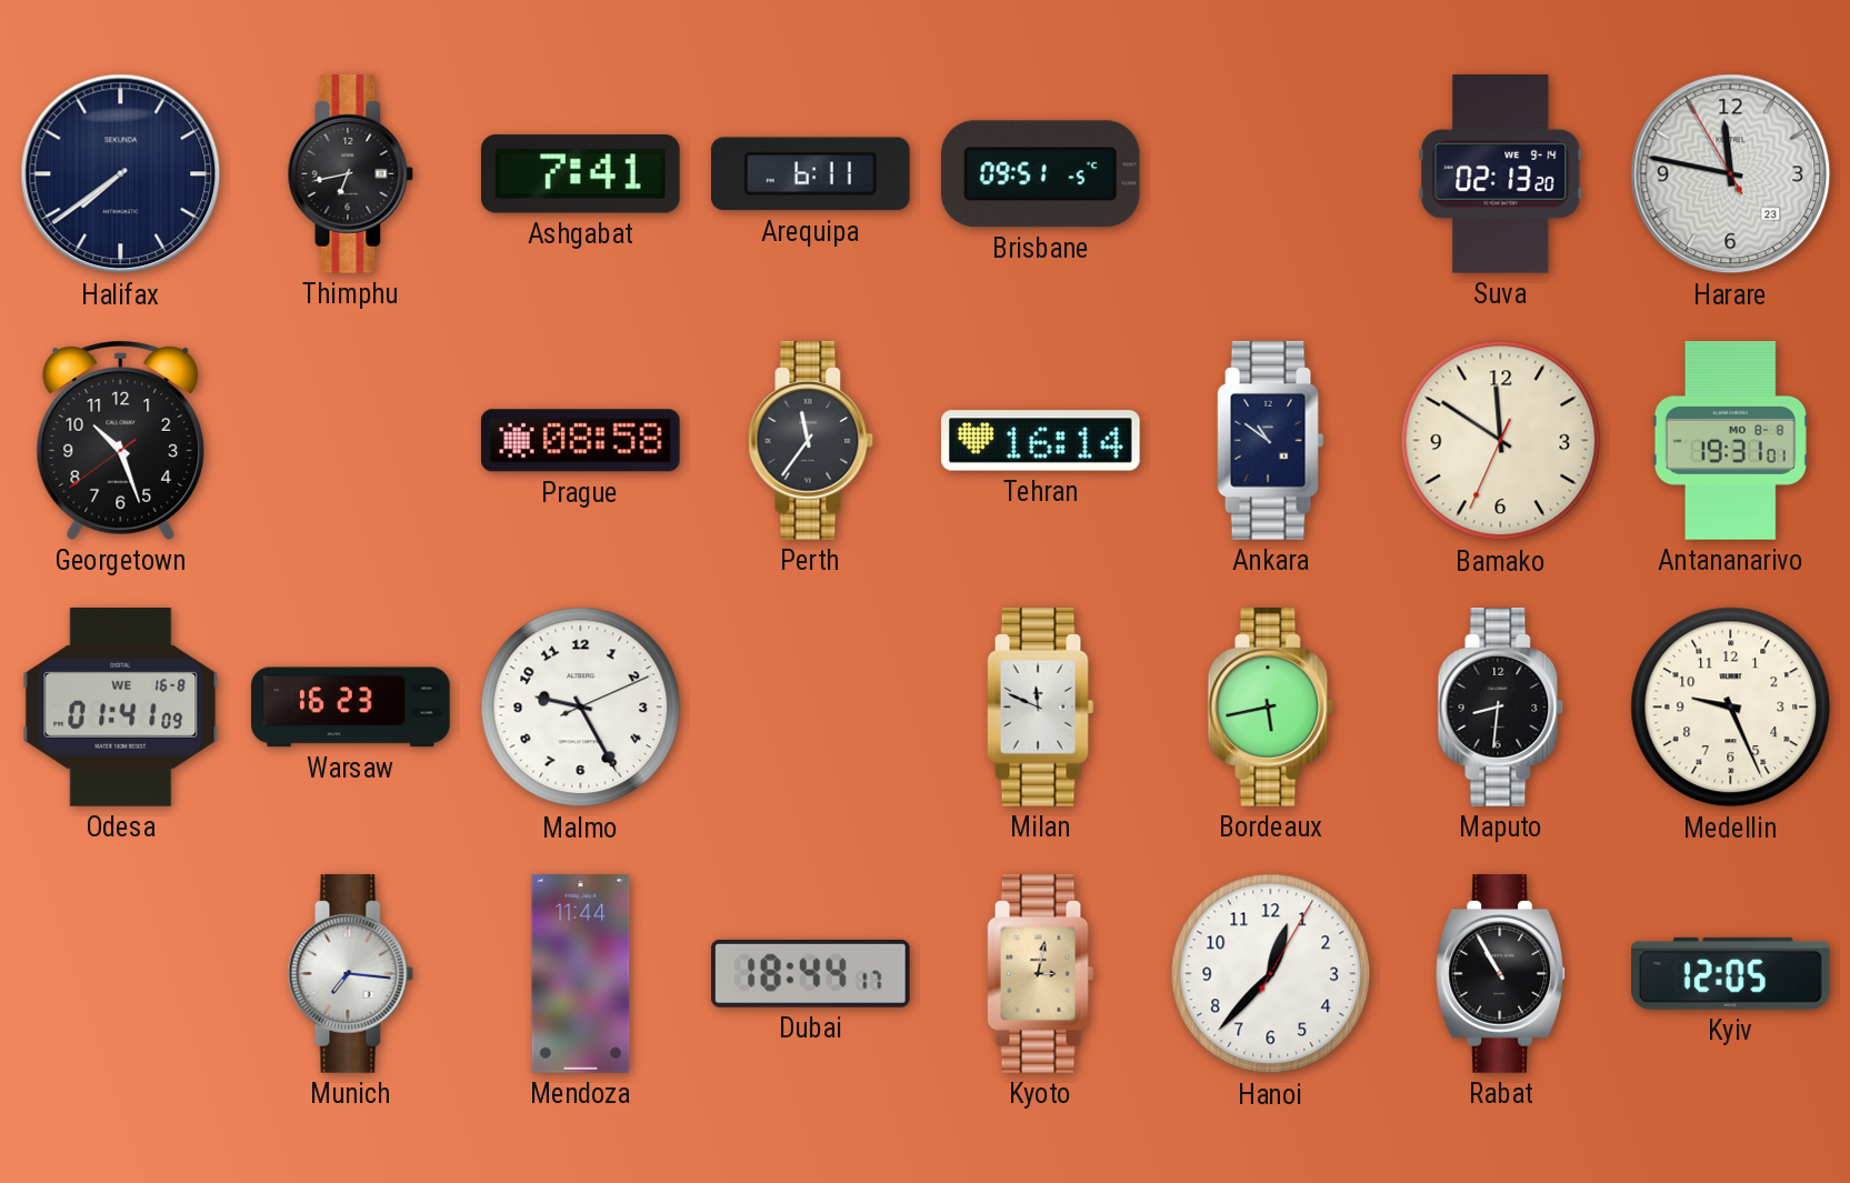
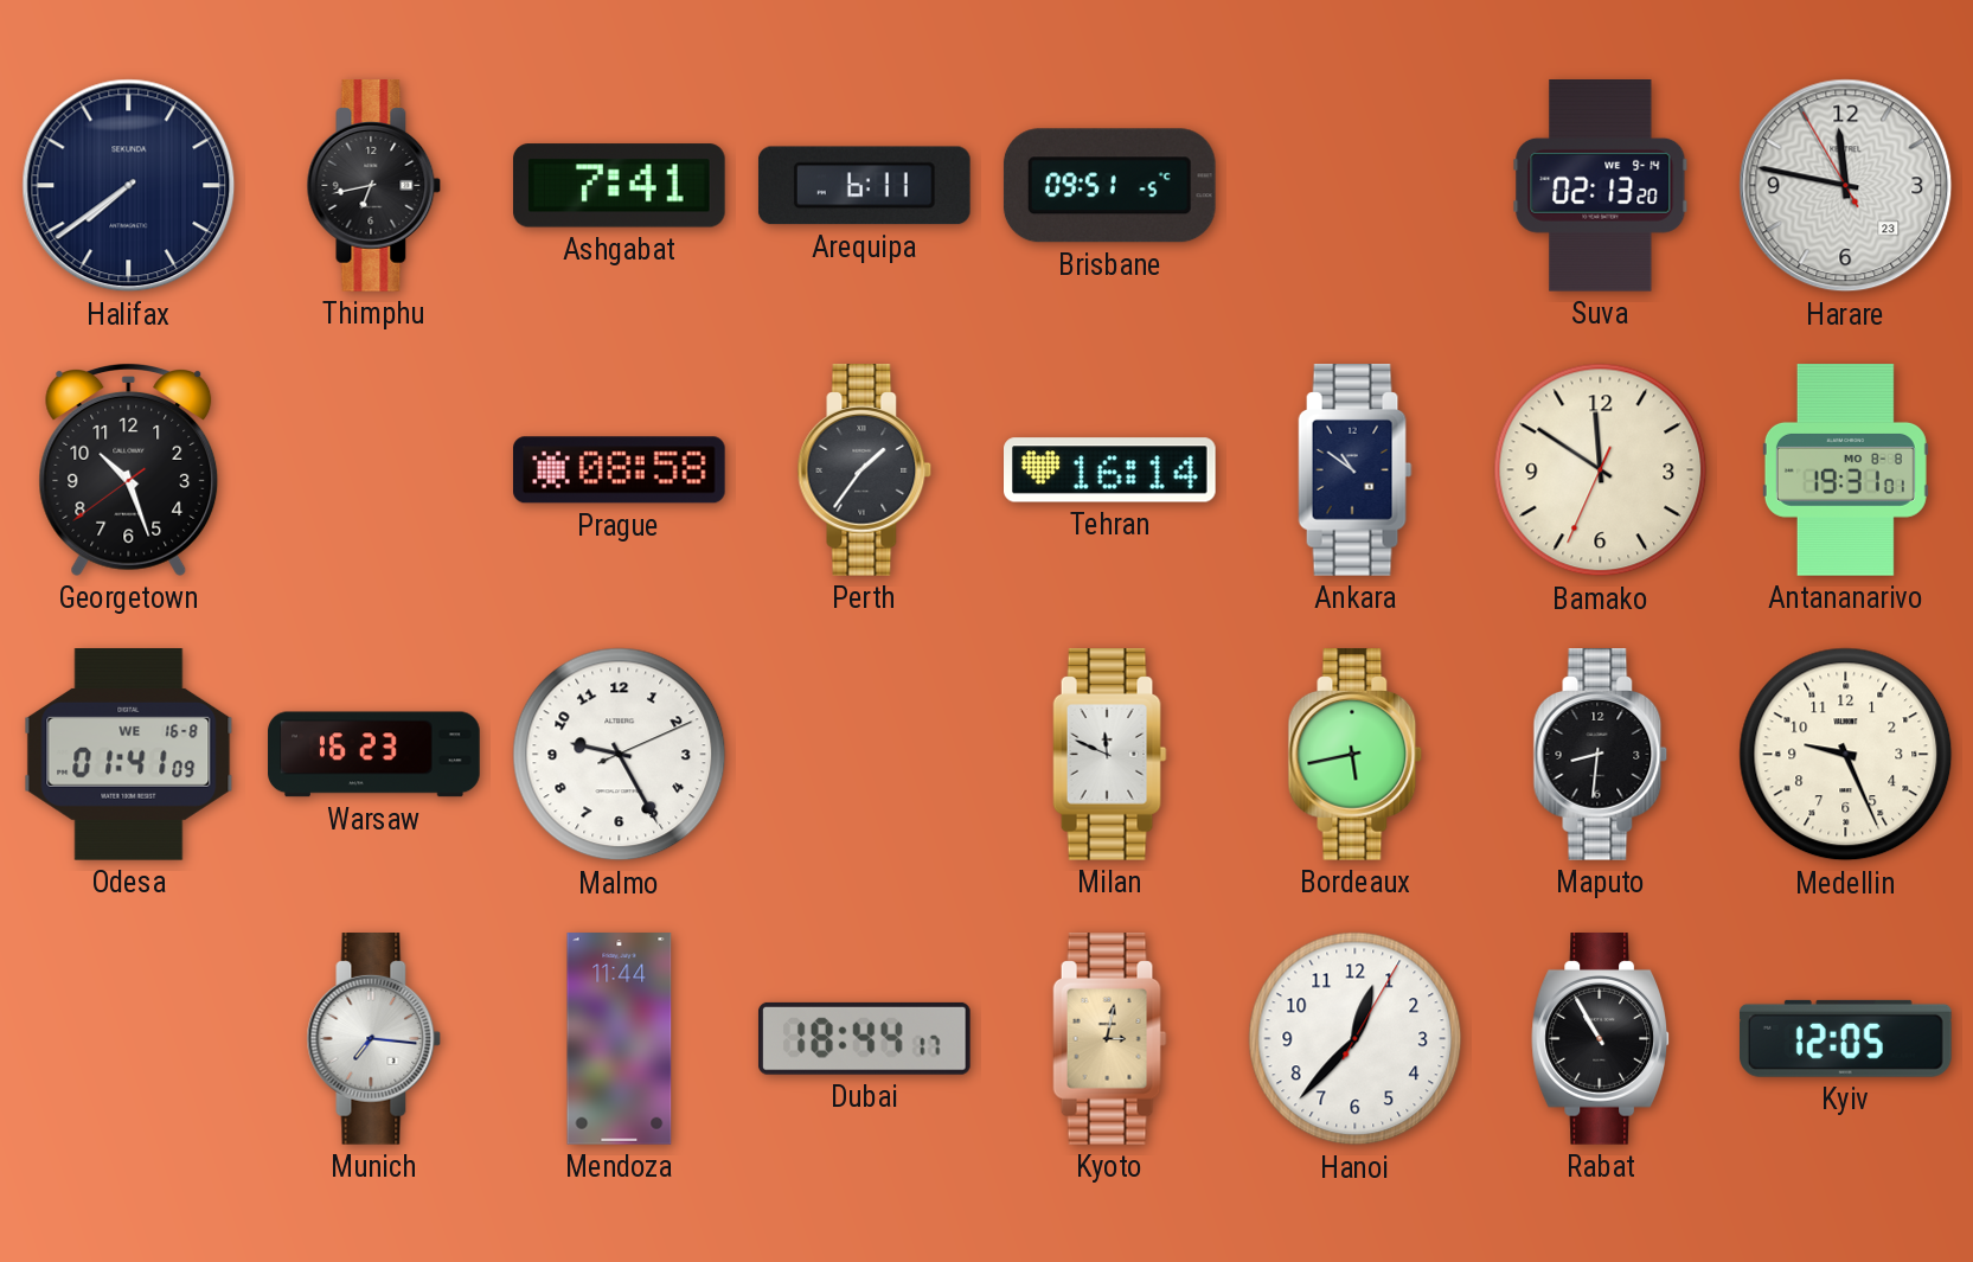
Perth: 11:36 -> 1:36 (865, 470)
